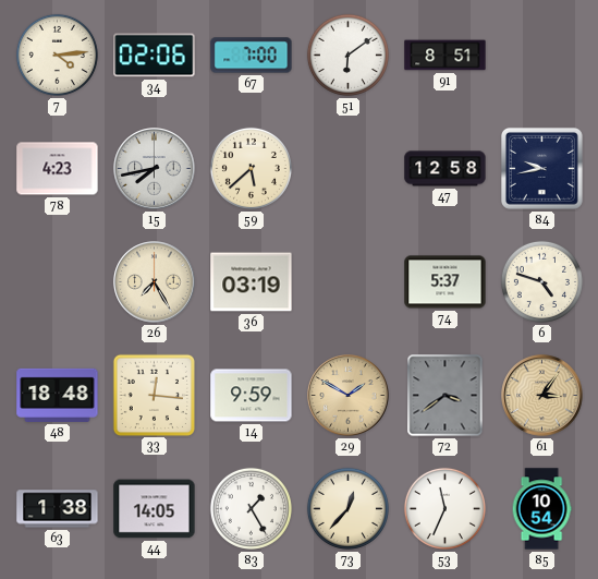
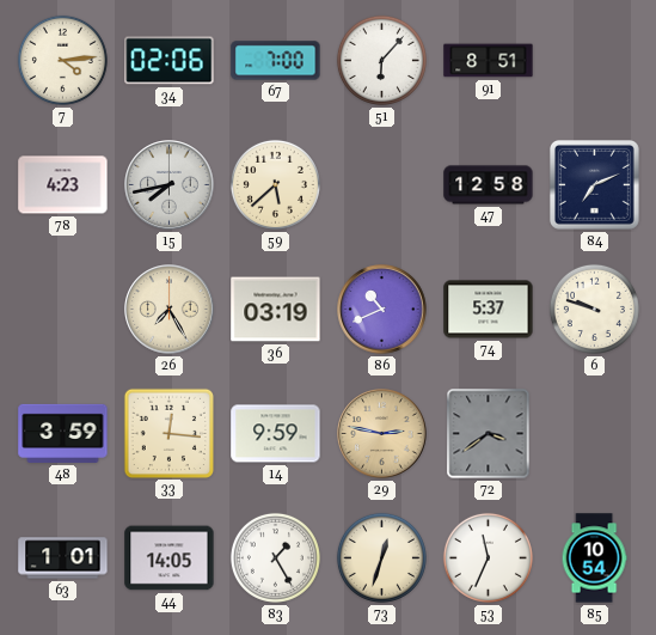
51: 6:09 -> 6:07 (381, 60)
84: 9:43 -> 7:11 (594, 184)
86: none -> 10:41 (382, 310)
6: 4:48 -> 9:48 (594, 309)
48: 18:48 -> 3:59 (63, 433)
29: 1:50 -> 2:47 (382, 434)
61: 3:06 -> none (542, 396)
63: 1:38 -> 1:01 (63, 558)
73: 12:37 -> 12:33 (381, 557)
